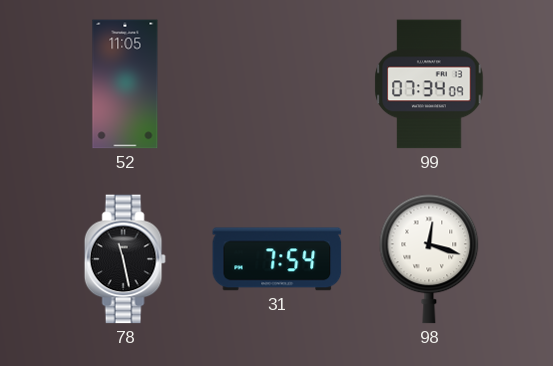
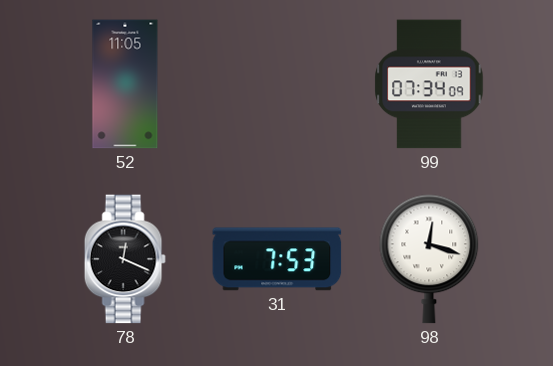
78: 11:28 -> 12:19 (125, 259)
31: 7:54 -> 7:53 (277, 259)
